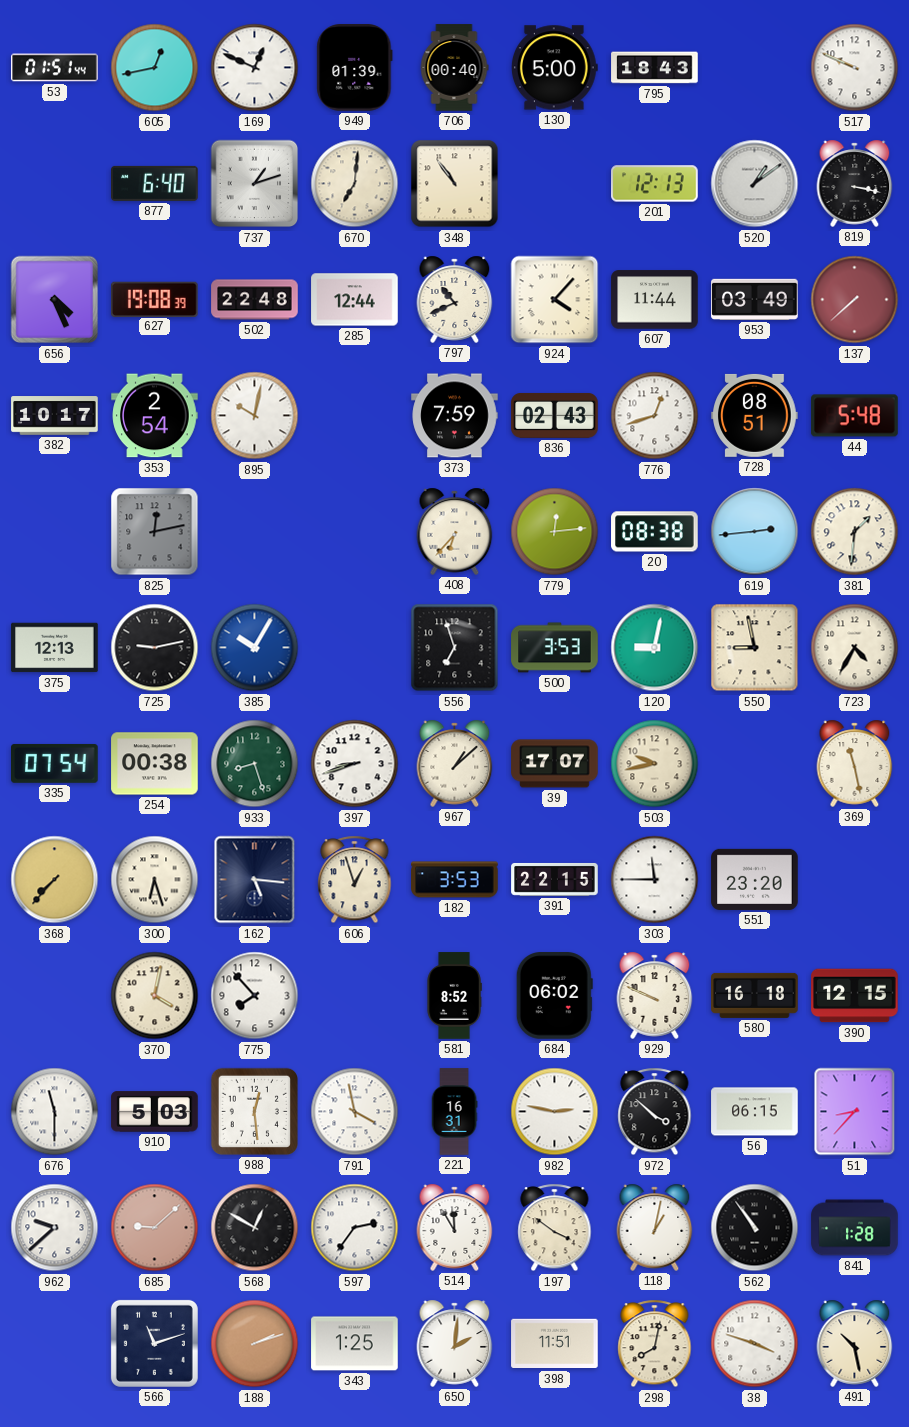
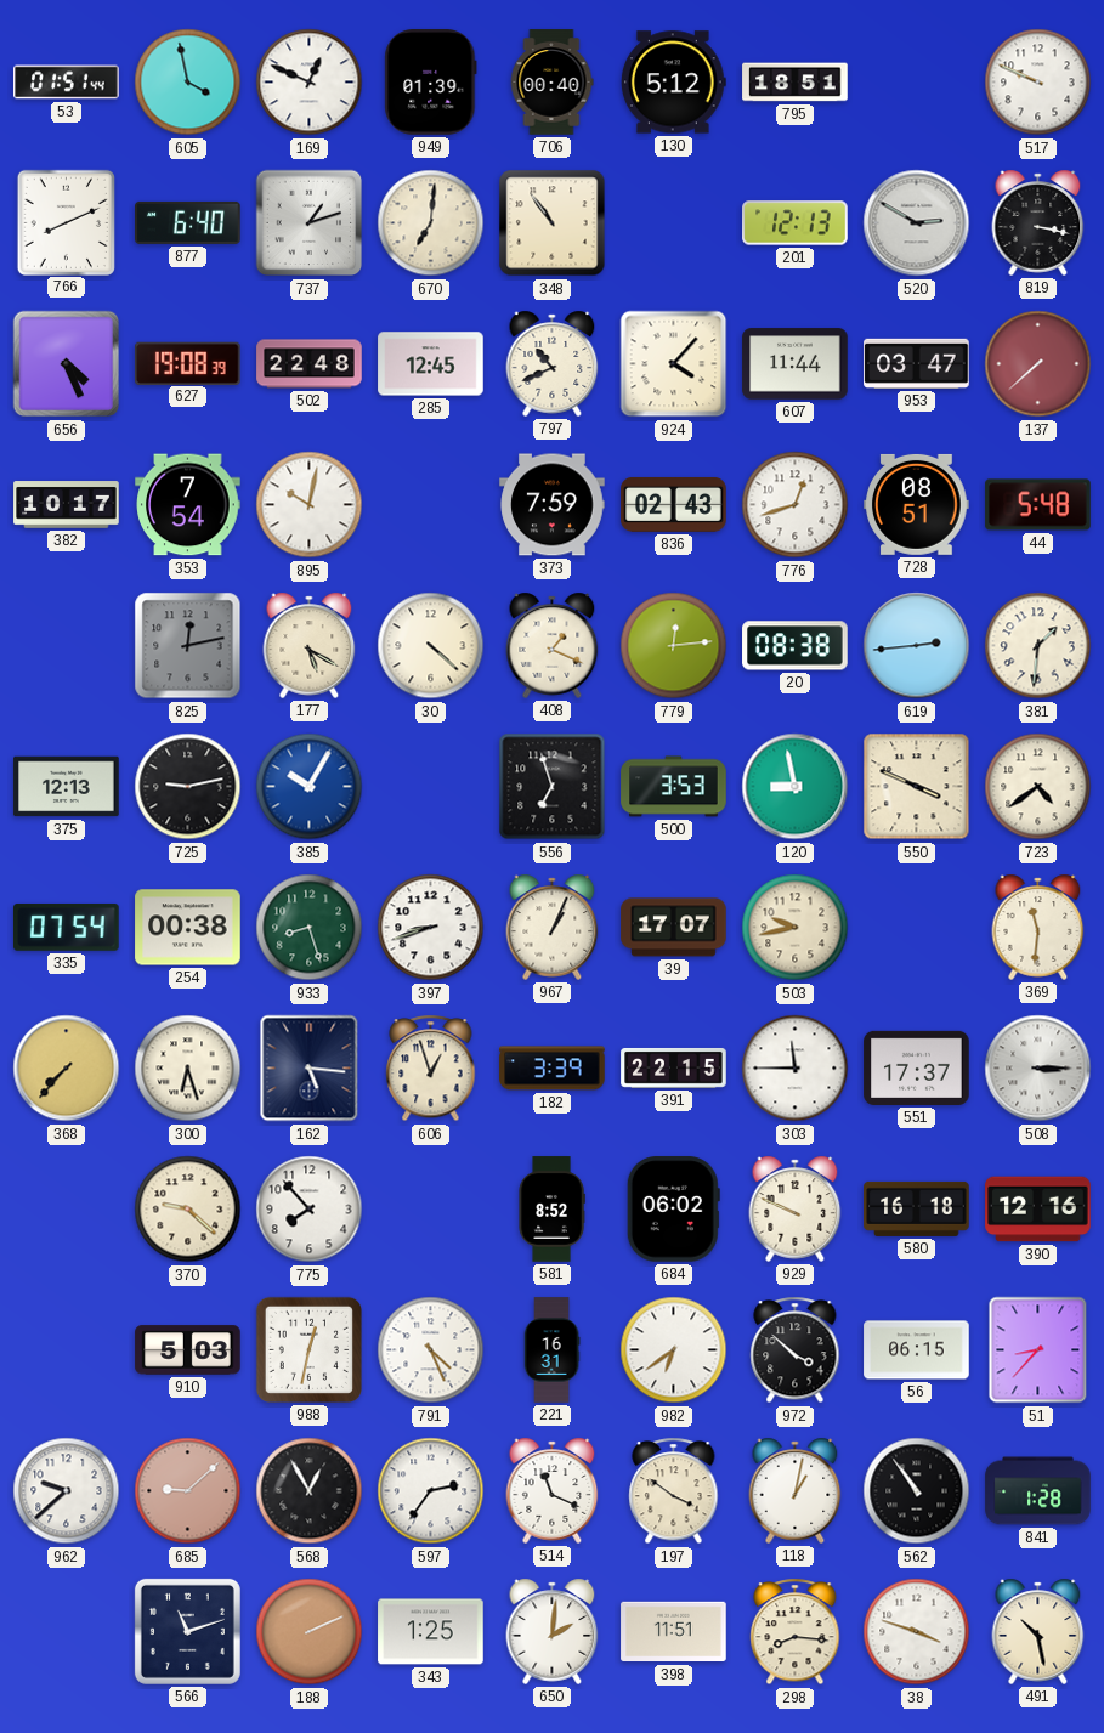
605: 12:43 -> 3:58 (188, 83)
130: 5:00 -> 5:12 (673, 83)
795: 18:43 -> 18:51 (796, 83)
766: none -> 8:11 (66, 222)
520: 1:09 -> 2:50 (917, 223)
285: 12:44 -> 12:45 (431, 364)
953: 03:49 -> 03:47 (917, 363)
353: 2:54 -> 7:54 (188, 505)
177: none -> 5:20 (310, 645)
30: none -> 4:22 (431, 646)
408: 6:37 -> 1:19 (553, 645)
120: 9:02 -> 8:58 (796, 787)
550: 8:58 -> 3:49 (917, 787)
723: 4:35 -> 4:39 (1038, 787)
967: 1:08 -> 1:04 (553, 927)
369: 11:28 -> 11:31 (1038, 927)
182: 3:53 -> 3:39 (553, 1069)
551: 23:20 -> 17:37 (917, 1067)
508: none -> 3:15 (1038, 1069)
370: 4:02 -> 9:22 (188, 1210)
390: 12:15 -> 12:16 (1038, 1210)
676: 11:30 -> none (55, 1112)
988: 12:29 -> 12:32 (308, 1349)
791: 3:58 -> 4:26 (431, 1350)
982: 2:47 -> 6:39 (674, 1350)
568: 12:50 -> 12:55 (310, 1491)
514: 11:55 -> 11:19 (553, 1490)
188: 2:12 -> 2:11 (310, 1632)
298: 8:02 -> 8:16 (796, 1632)
